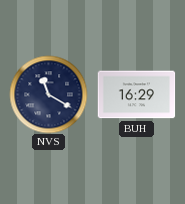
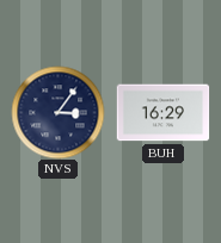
NVS: 11:20 -> 3:06 (57, 112)
